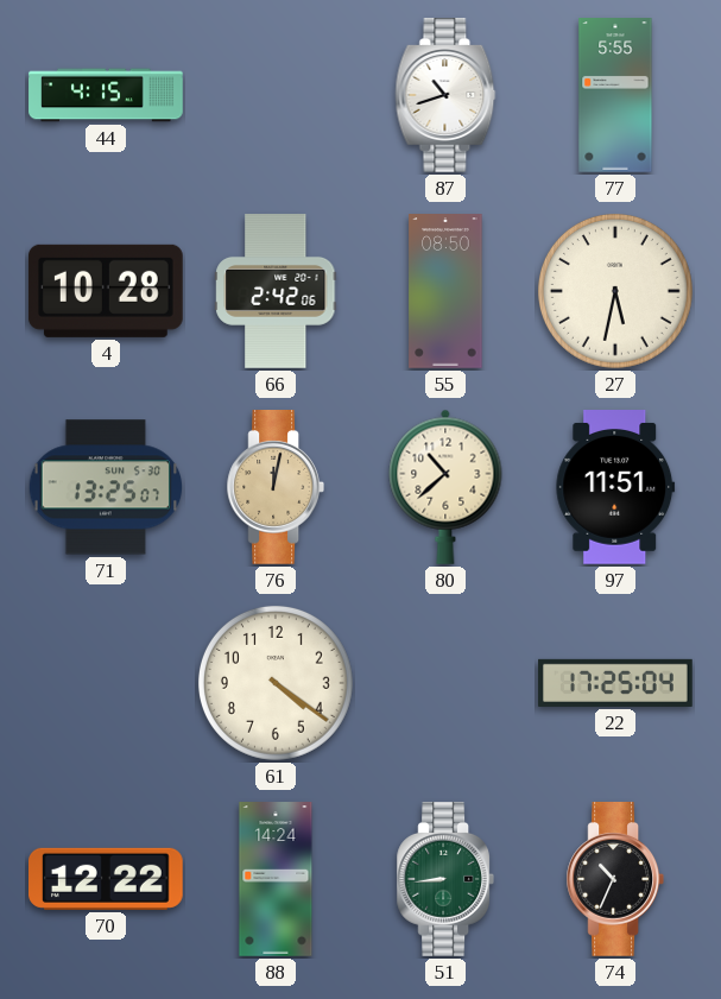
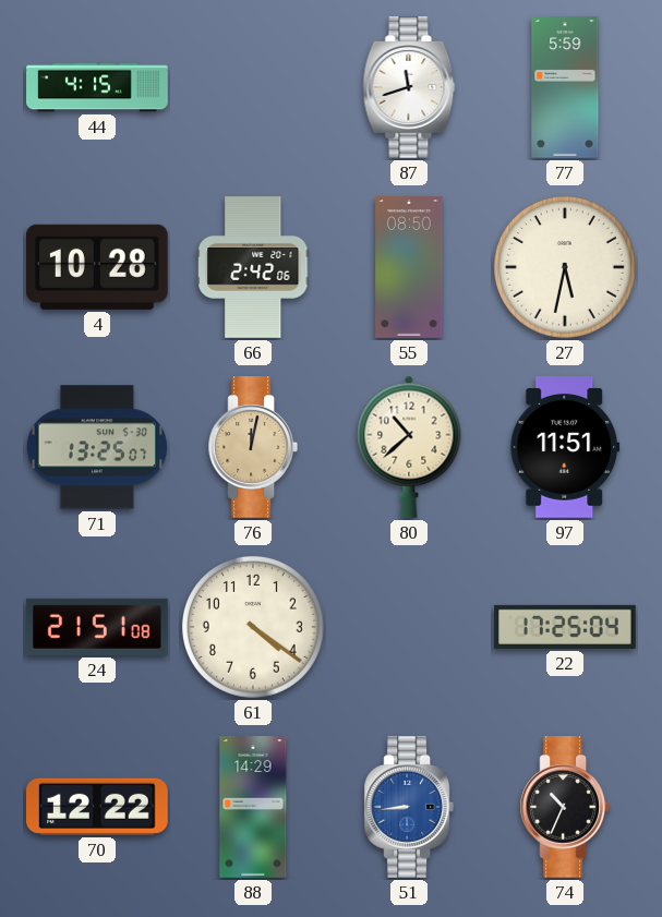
87: 10:42 -> 11:42 (409, 88)
77: 5:55 -> 5:59 (565, 87)
24: none -> 21:51 (97, 627)
88: 14:24 -> 14:29 (253, 807)
51 dial: green -> blue (408, 808)
